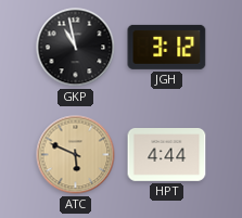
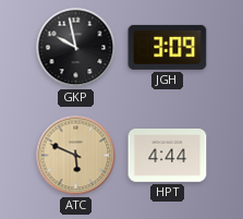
GKP: 10:58 -> 9:58 (76, 48)
JGH: 3:12 -> 3:09 (168, 47)
